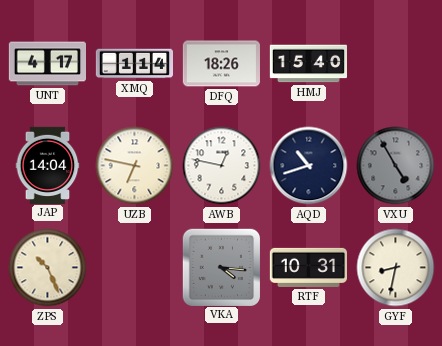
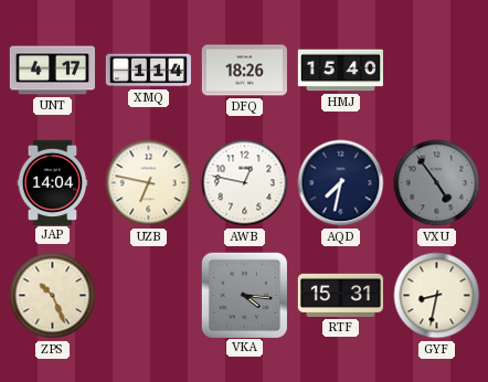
AQD: 10:42 -> 7:32 (341, 183)
VXU: 4:55 -> 4:54 (437, 183)
RTF: 10:31 -> 15:31 (340, 295)
